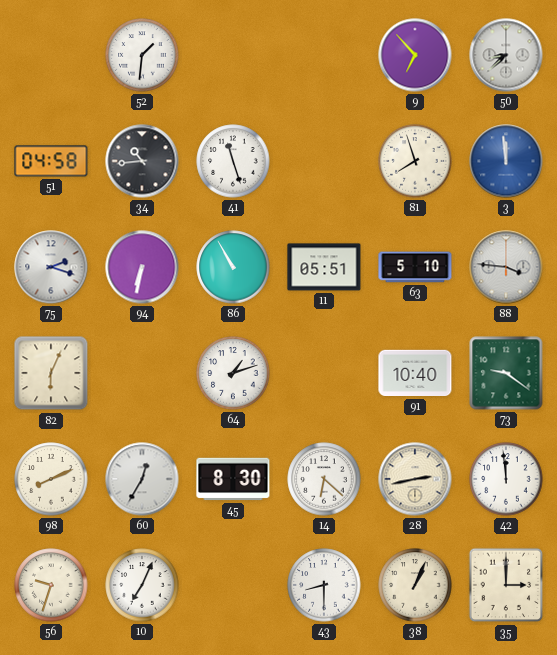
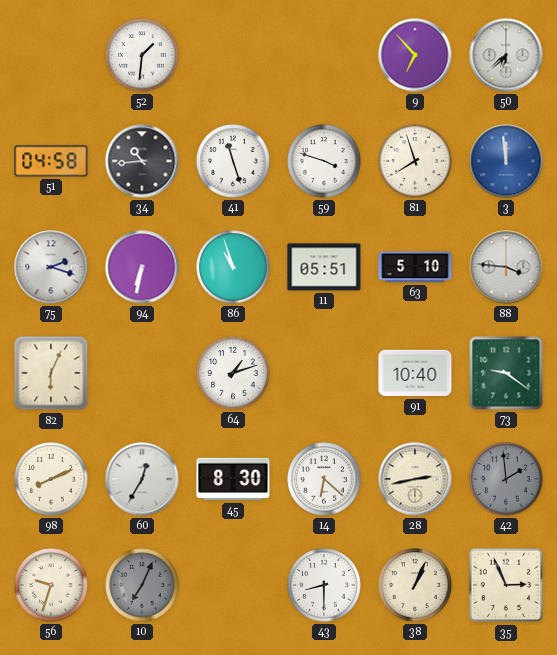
50: 8:38 -> 6:38 (506, 55)
59: none -> 3:48 (324, 161)
86: 10:55 -> 10:57 (233, 267)
42: 11:59 -> 1:59 (506, 479)
42 dial: white -> grey (506, 479)
10 dial: white -> grey (142, 585)
35: 3:00 -> 2:56 (506, 585)
